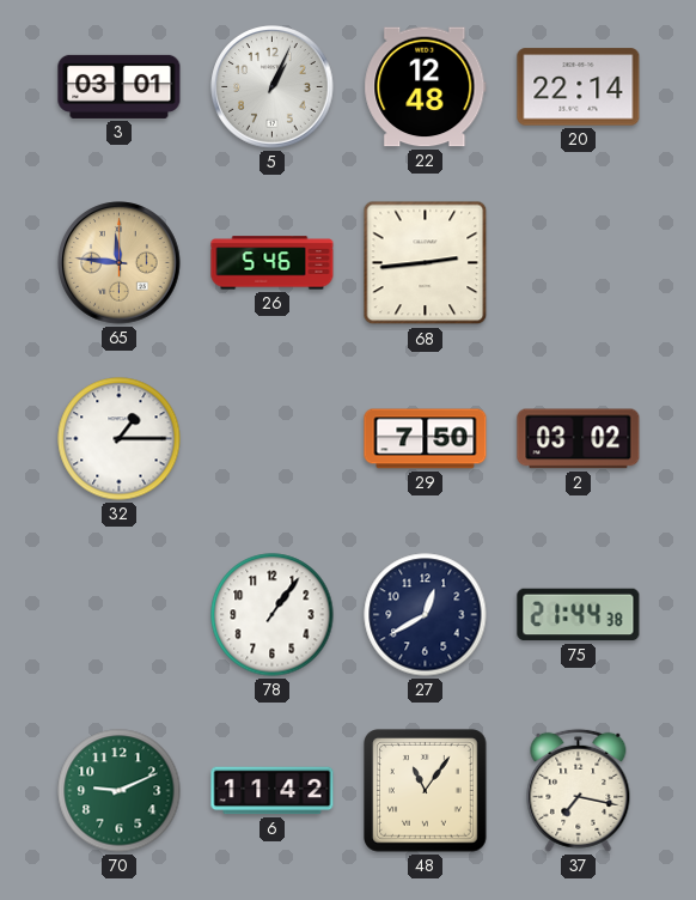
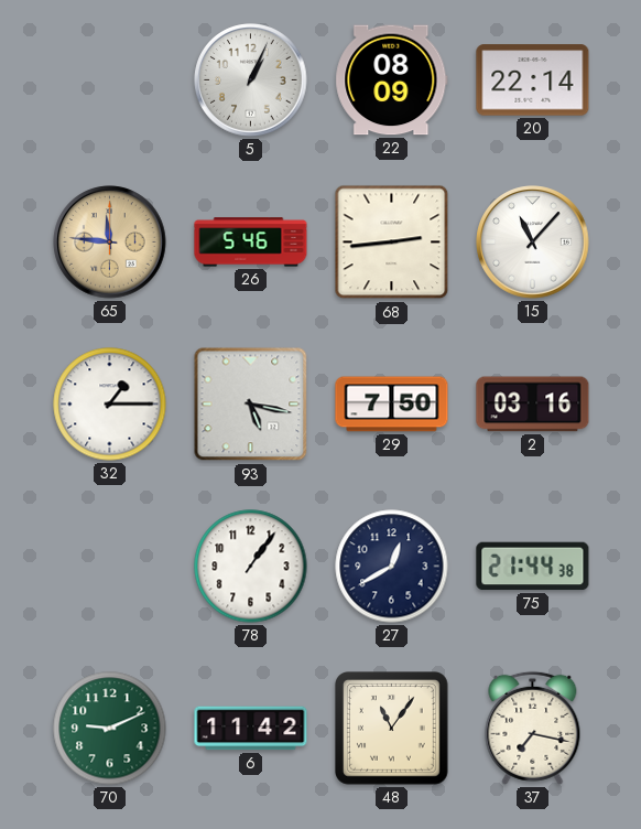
3: 03:01 -> none (120, 86)
22: 12:48 -> 08:09 (392, 80)
15: none -> 11:07 (533, 243)
93: none -> 5:17 (251, 405)
2: 03:02 -> 03:16 (533, 405)
